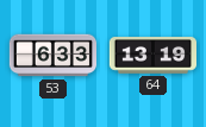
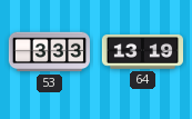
53: 6:33 -> 3:33 (49, 52)
